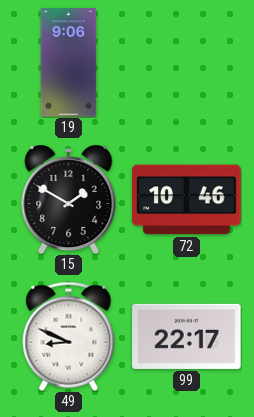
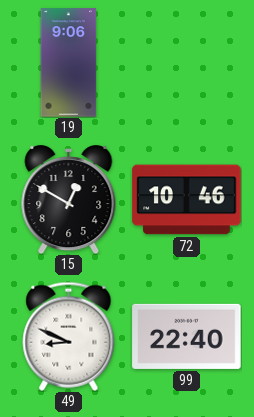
15: 1:50 -> 12:50 (69, 200)
99: 22:17 -> 22:40 (187, 336)
